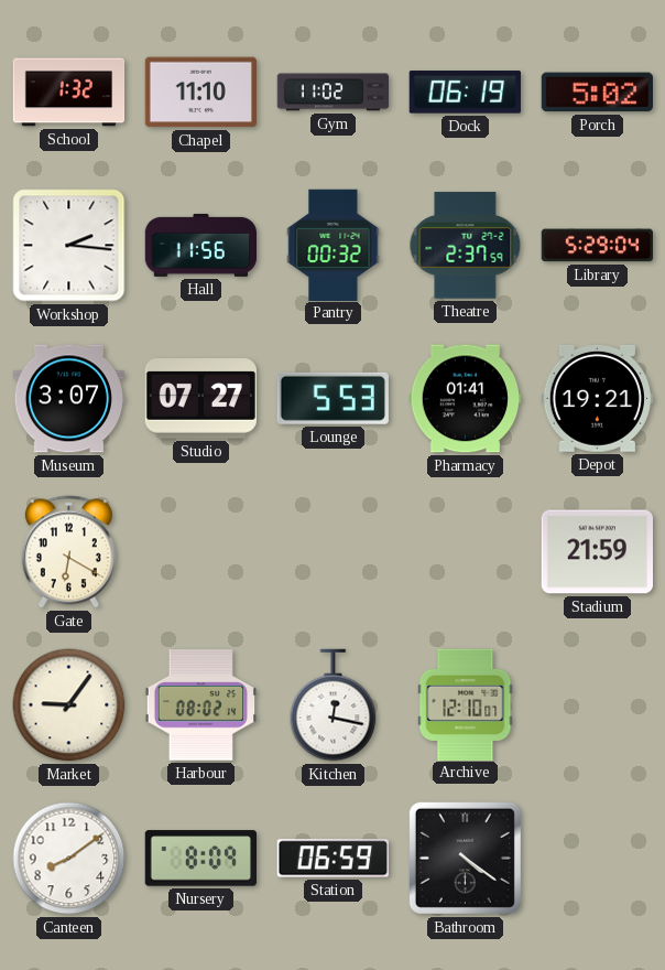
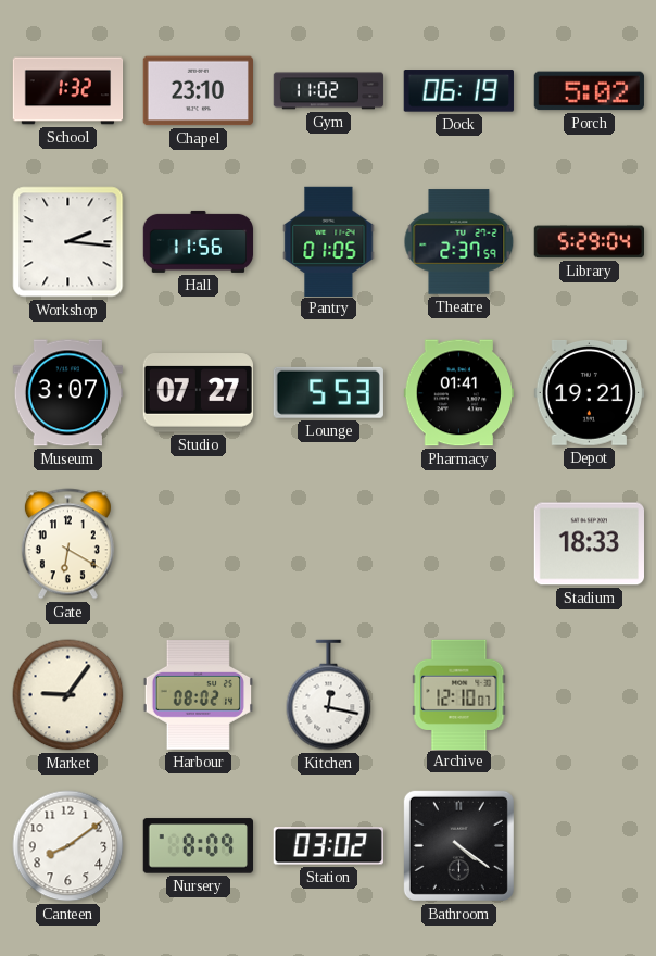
Chapel: 11:10 -> 23:10 (198, 91)
Pantry: 00:32 -> 01:05 (329, 241)
Stadium: 21:59 -> 18:33 (589, 544)
Station: 06:59 -> 03:02 (328, 846)
